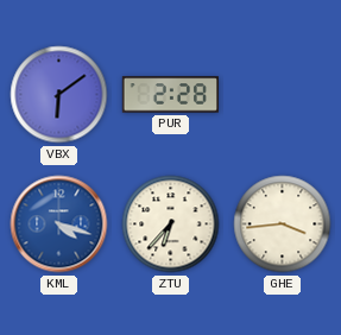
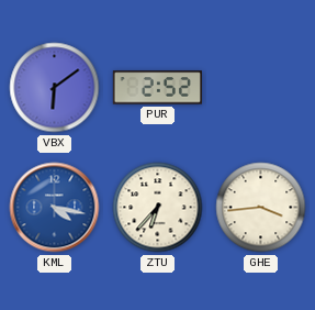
PUR: 2:28 -> 2:52 (157, 88)
KML: 4:18 -> 4:17 (55, 208)
